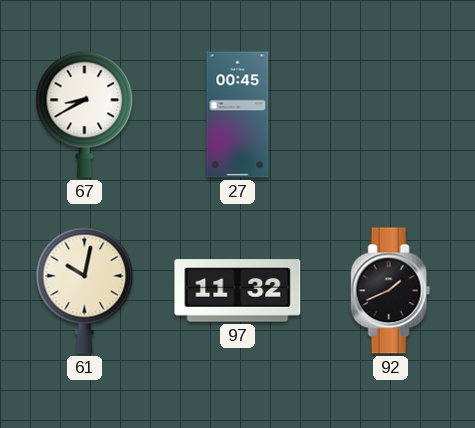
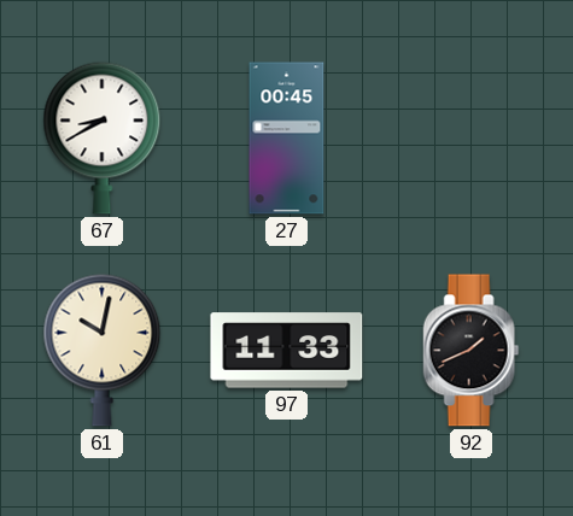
97: 11:32 -> 11:33 (287, 351)
